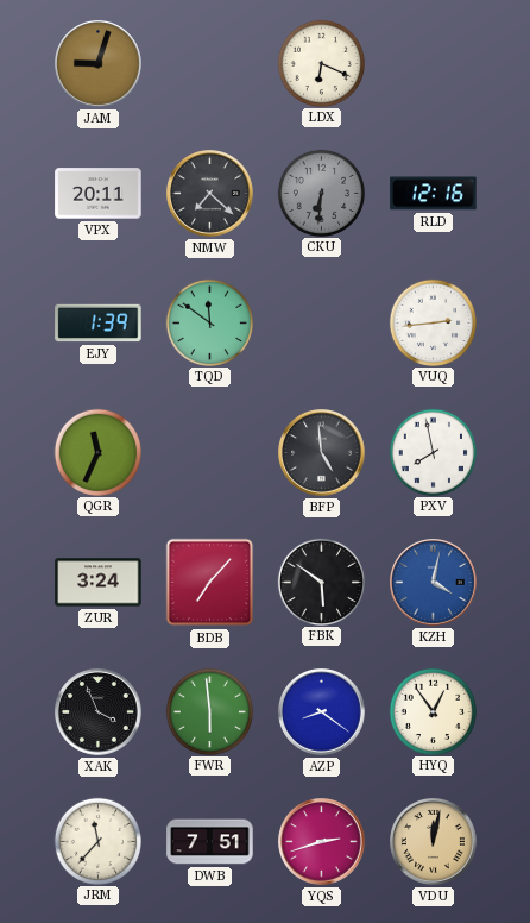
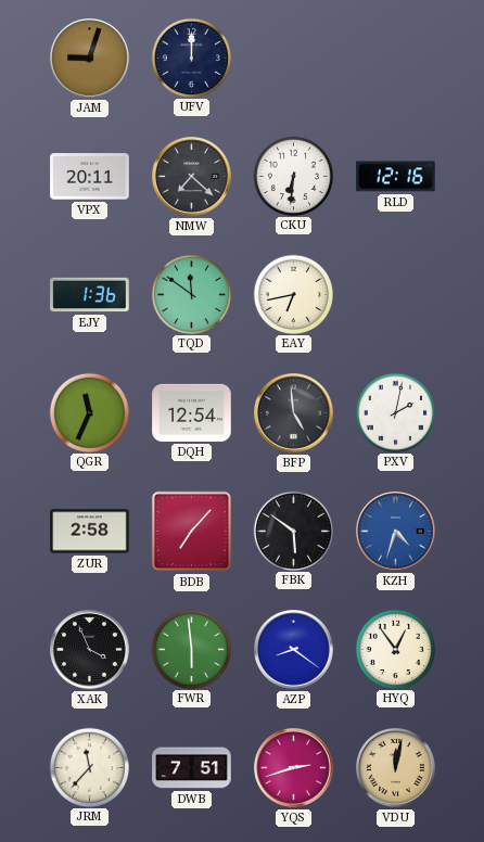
UFV: none -> 12:00 (191, 58)
LDX: 6:19 -> none (321, 63)
CKU dial: grey -> white (293, 176)
EJY: 1:39 -> 1:36 (90, 295)
EAY: none -> 6:43 (293, 294)
VUQ: 2:44 -> none (433, 322)
DQH: none -> 12:54 (192, 412)
PXV: 7:58 -> 2:02 (395, 412)
ZUR: 3:24 -> 2:58 (90, 532)
KZH: 4:02 -> 4:33 (396, 532)
